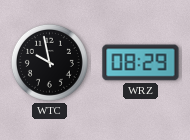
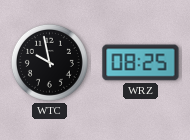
WRZ: 08:29 -> 08:25 (141, 63)
